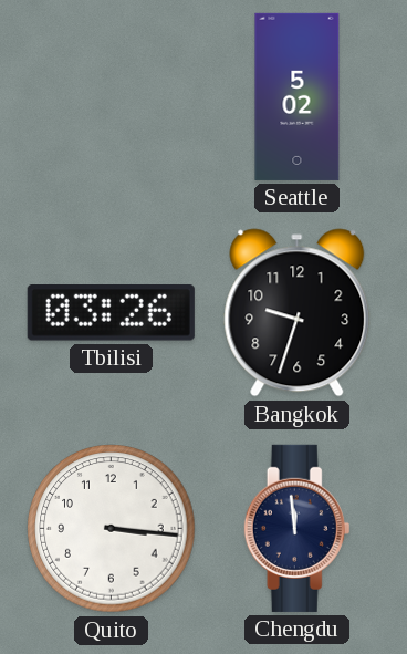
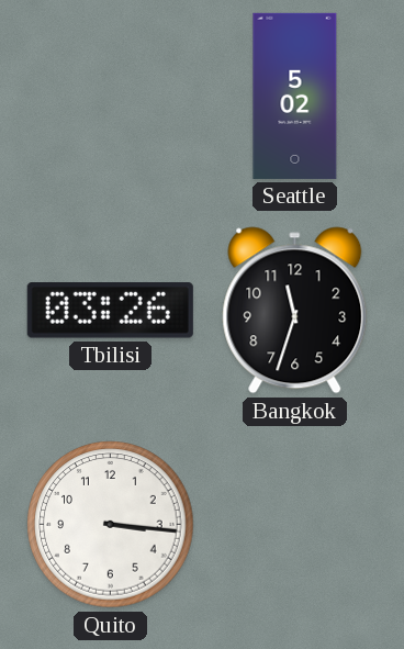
Bangkok: 9:33 -> 11:33 (295, 311)
Chengdu: 11:59 -> none (298, 528)
